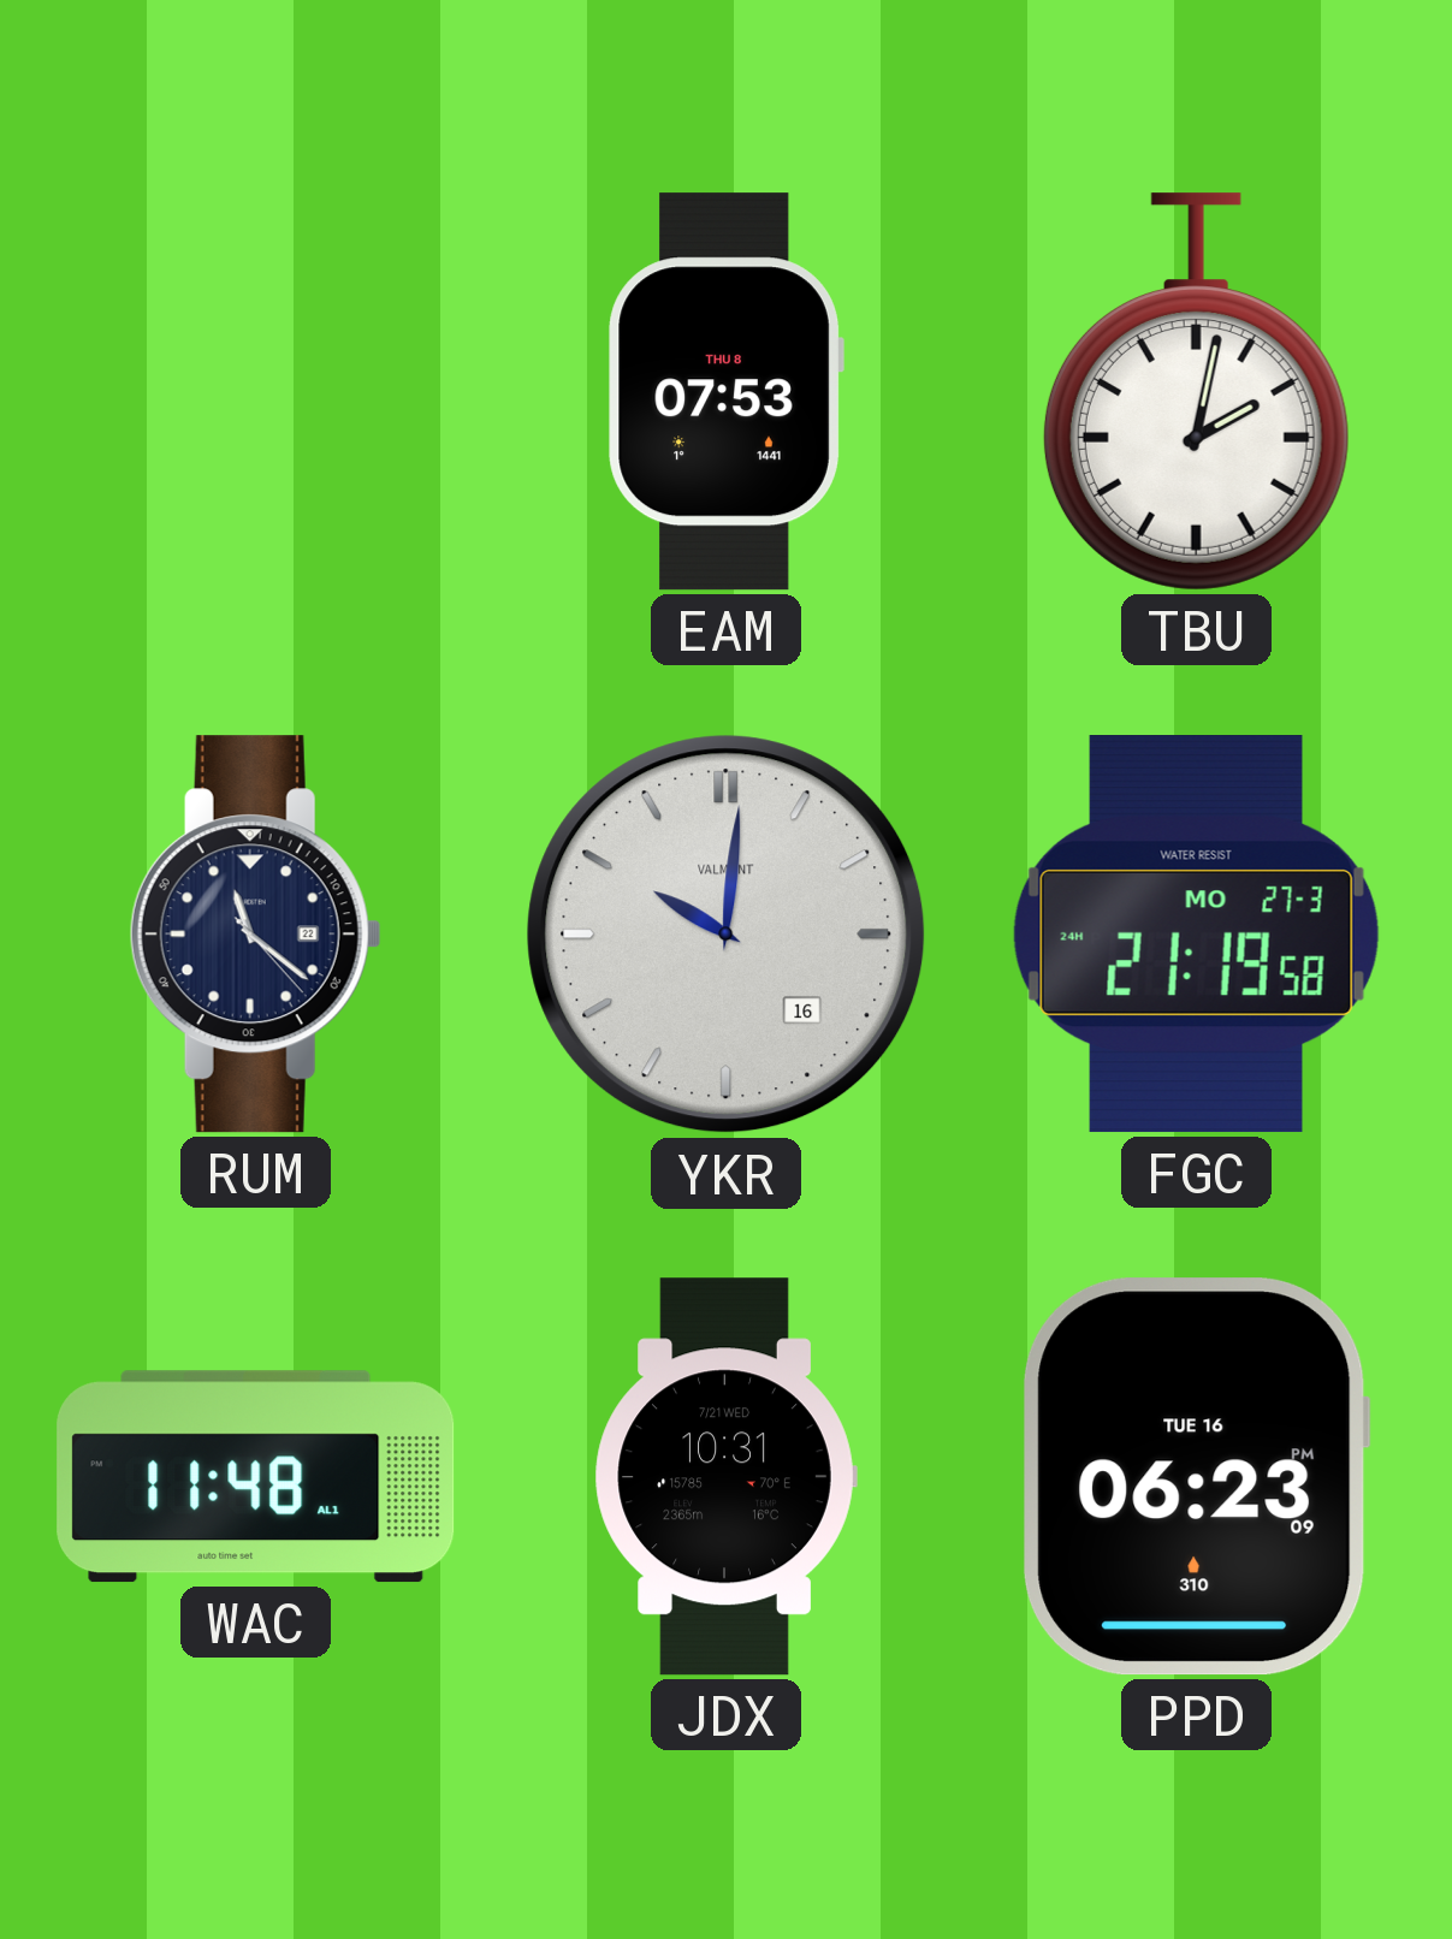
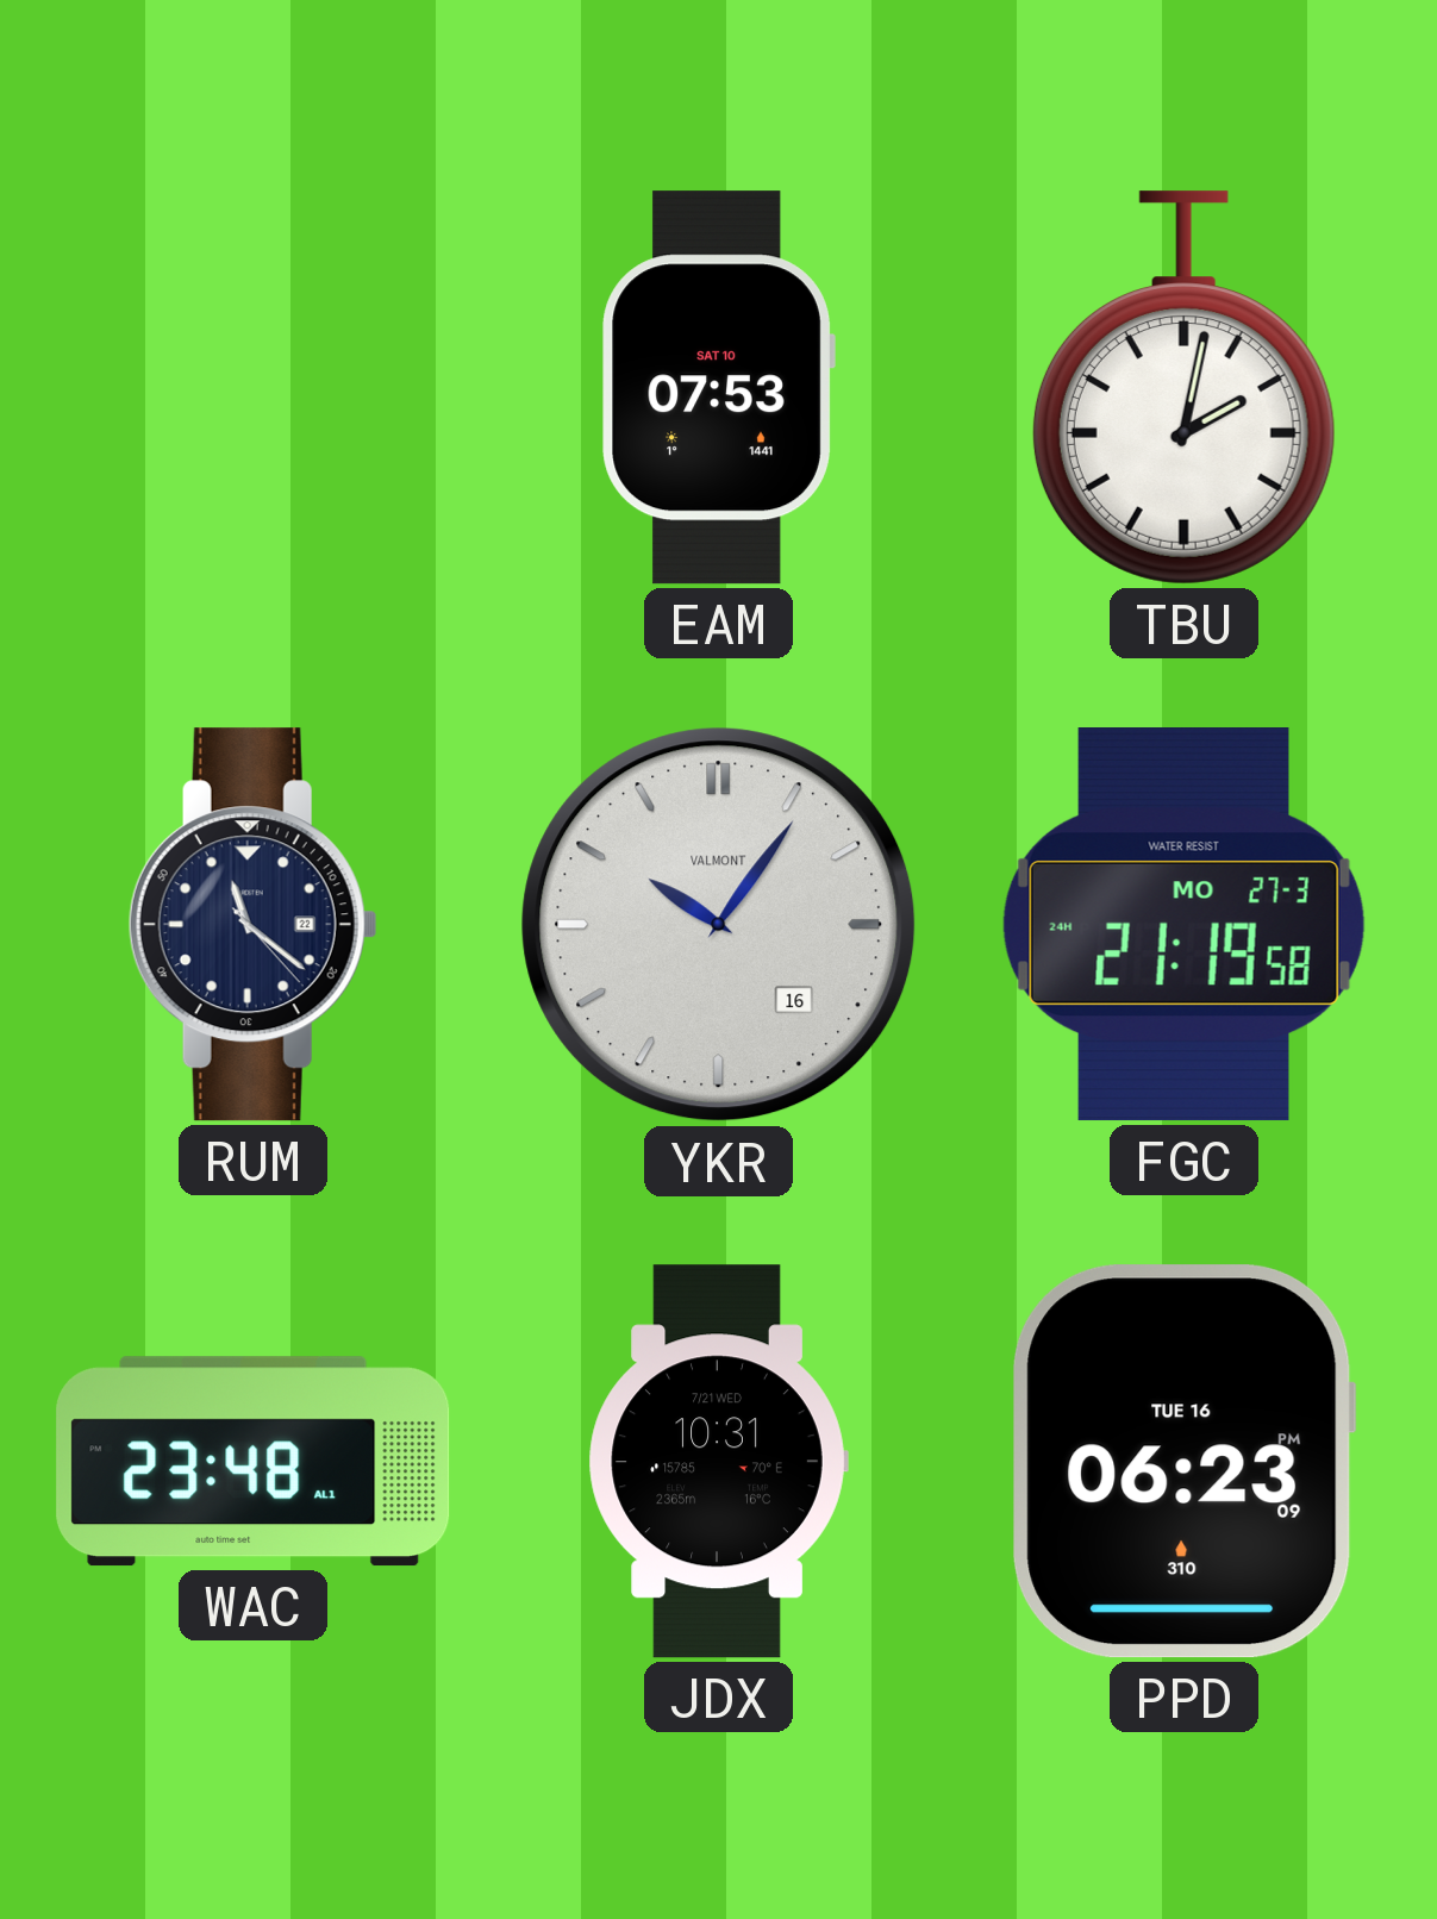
EAM date: THU 8 -> SAT 10 (718, 388)
YKR: 10:01 -> 10:06 (719, 925)
WAC: 11:48 -> 23:48 (254, 1462)
